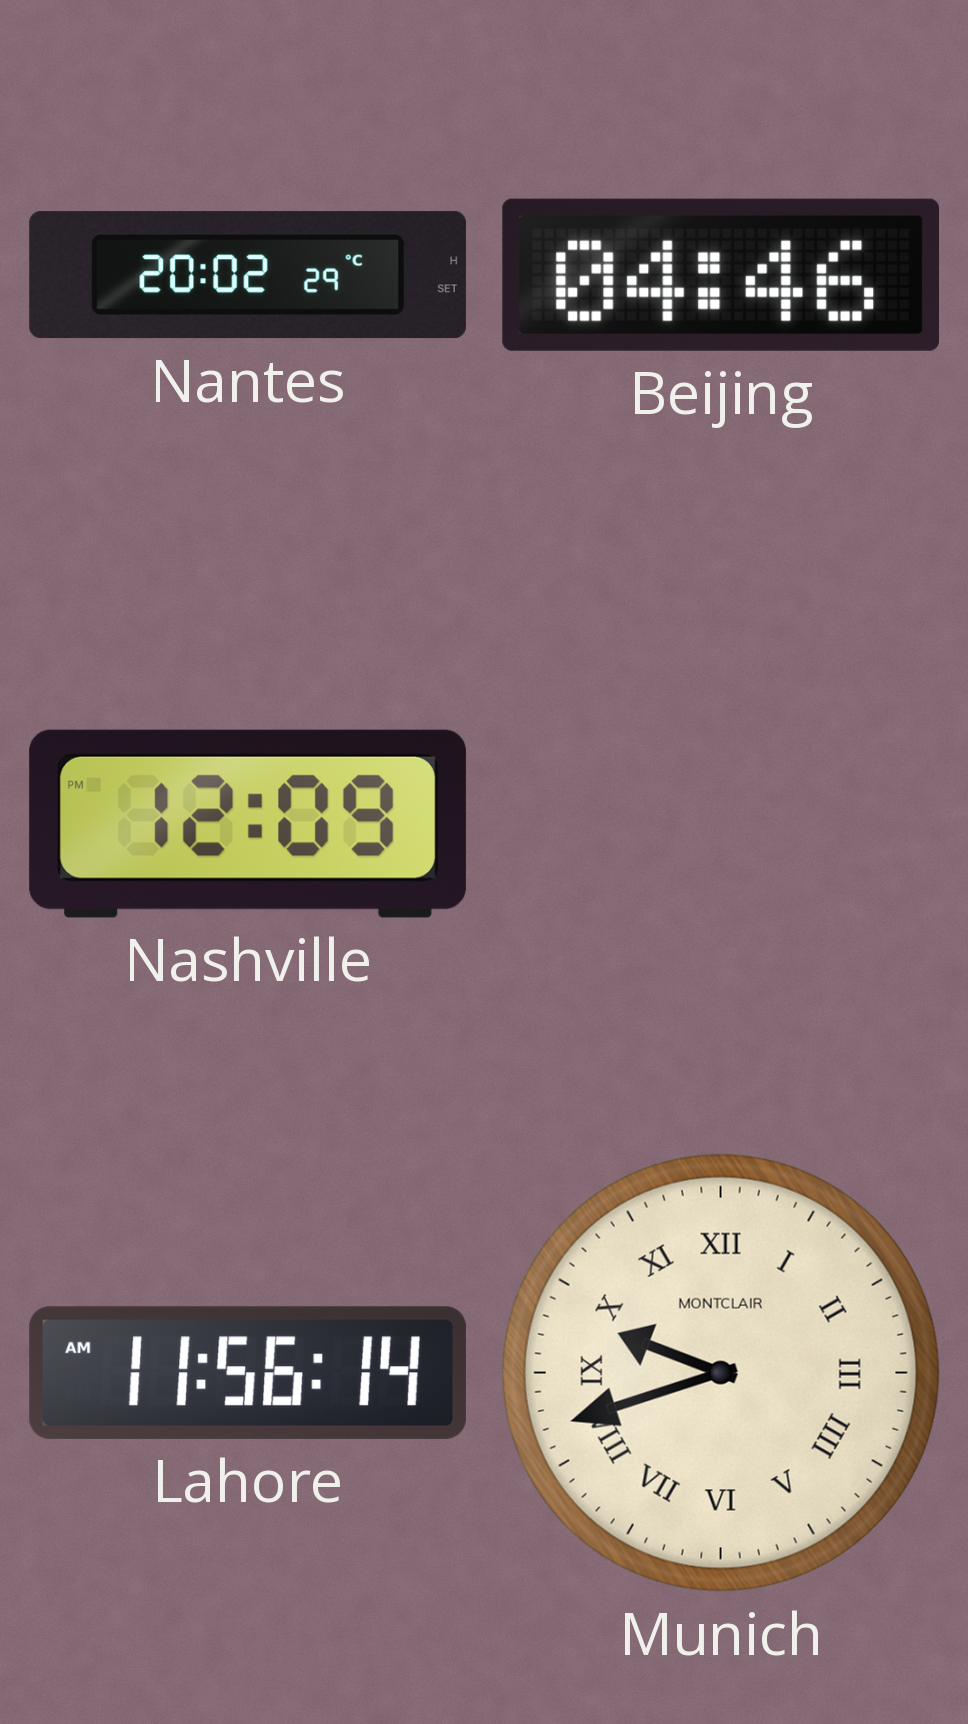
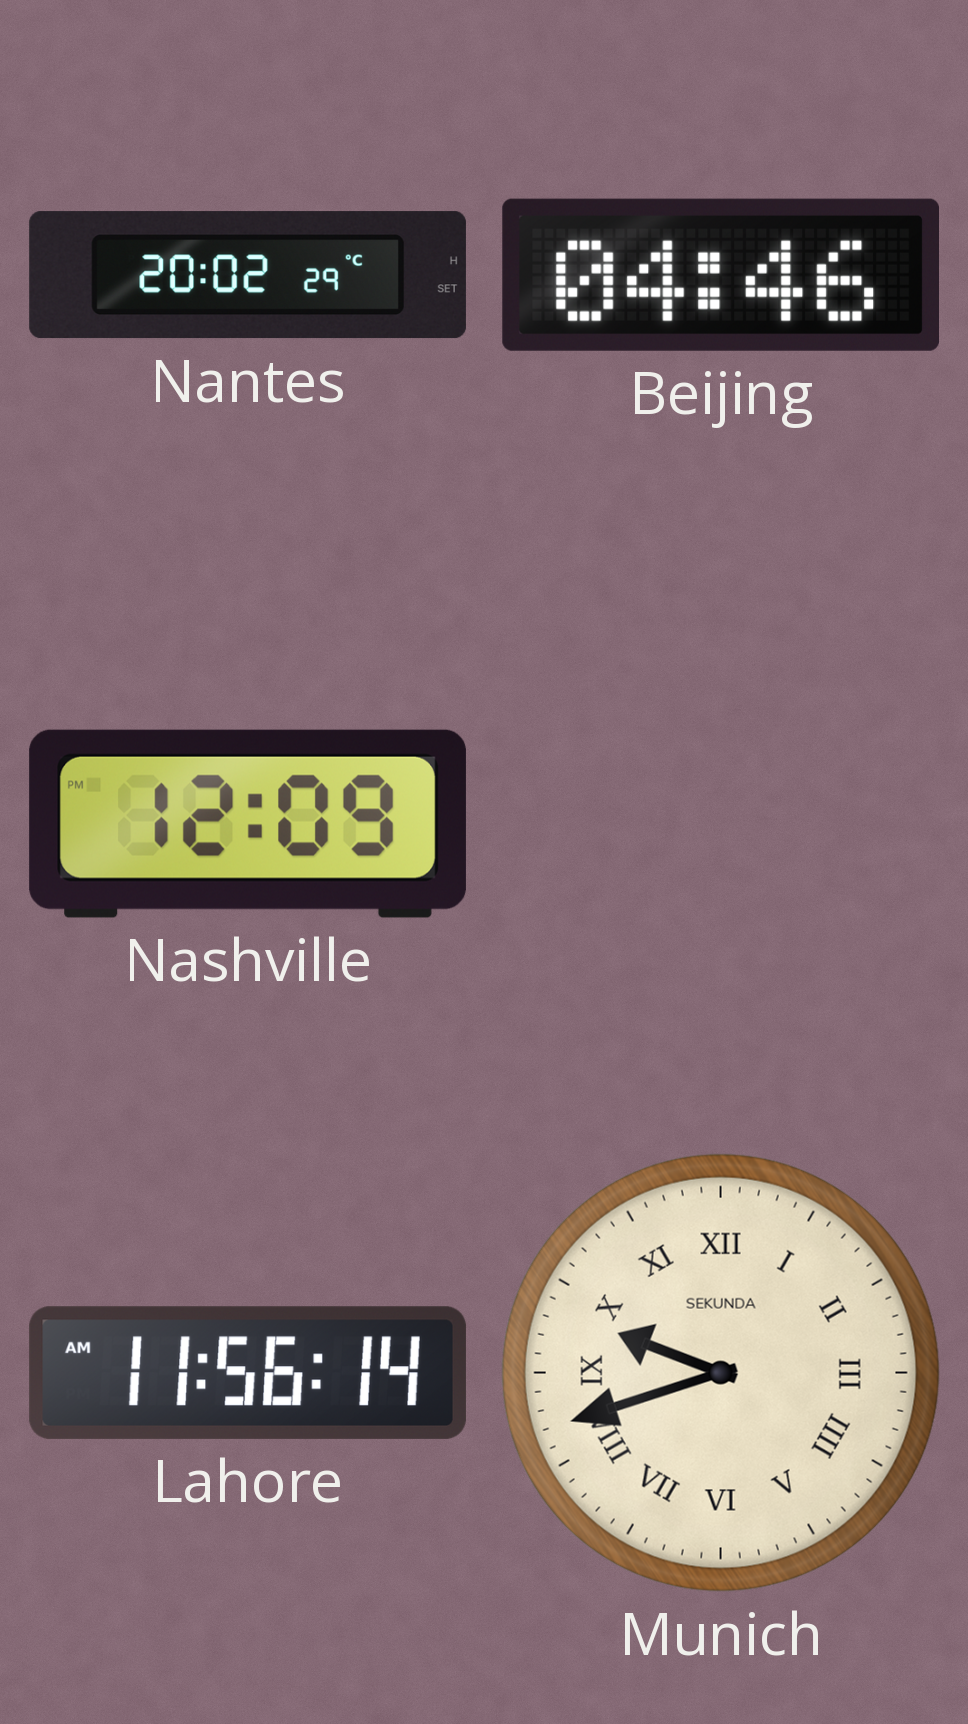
Munich brand: MONTCLAIR -> SEKUNDA (721, 1373)
